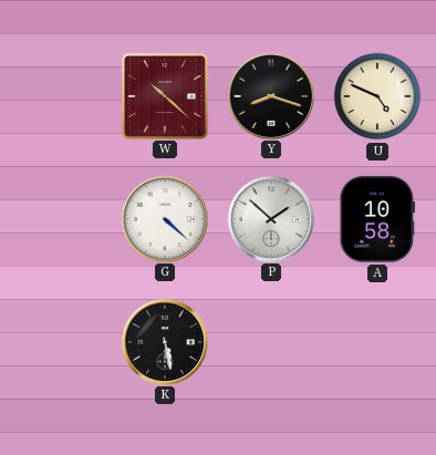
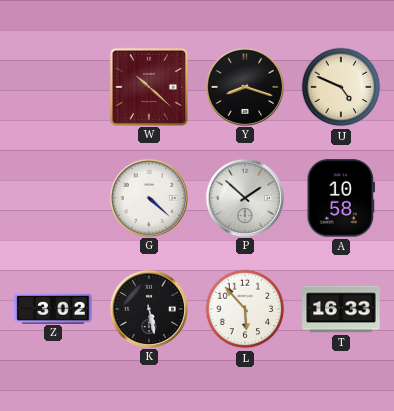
Z: none -> 3:02 (53, 308)
L: none -> 5:53 (245, 309)
T: none -> 16:33 (341, 309)
